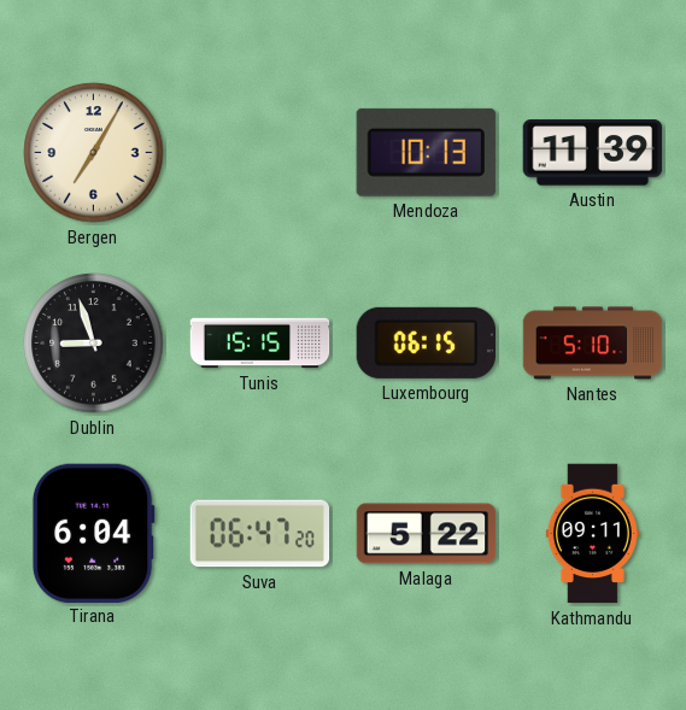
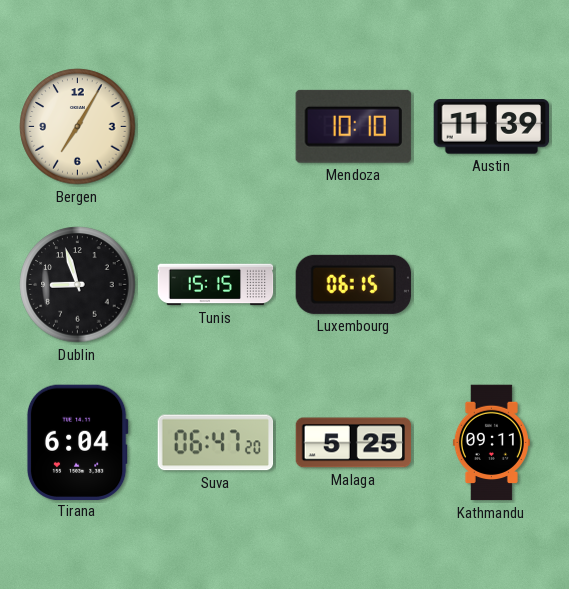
Mendoza: 10:13 -> 10:10 (353, 126)
Nantes: 5:10 -> none (593, 344)
Malaga: 5:22 -> 5:25 (354, 443)
